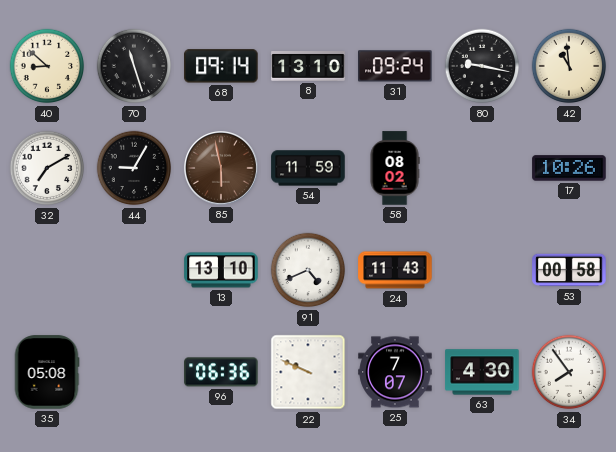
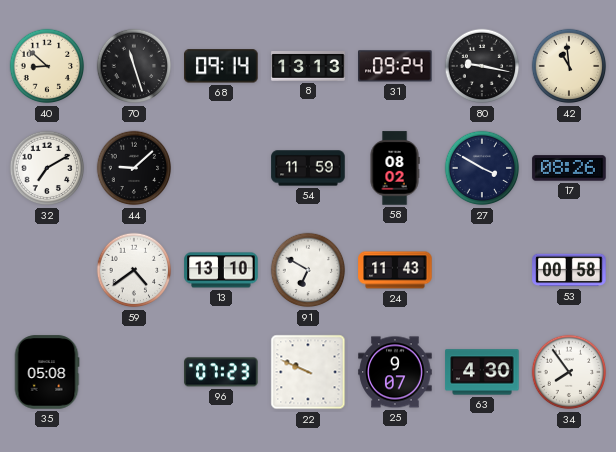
8: 13:10 -> 13:13 (308, 67)
44: 9:05 -> 9:08 (134, 168)
85: 5:58 -> none (221, 168)
27: none -> 3:50 (482, 168)
17: 10:26 -> 08:26 (569, 168)
59: none -> 4:39 (134, 270)
91: 4:41 -> 6:50 (308, 270)
96: 06:36 -> 07:23 (221, 372)
25: 7:07 -> 9:07 (395, 372)
